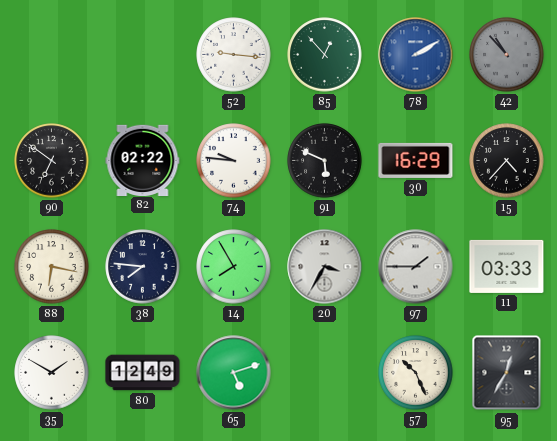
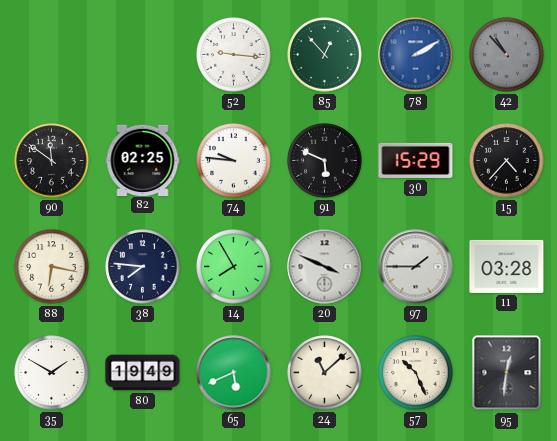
90: 6:51 -> 11:51 (52, 161)
82: 02:22 -> 02:25 (143, 160)
30: 16:29 -> 15:29 (416, 160)
20: 3:35 -> 3:49 (325, 267)
11: 03:33 -> 03:28 (507, 266)
80: 12:49 -> 19:49 (143, 373)
65: 5:12 -> 5:41 (234, 373)
24: none -> 11:08 (325, 373)
95: 12:35 -> 12:31 (507, 373)
